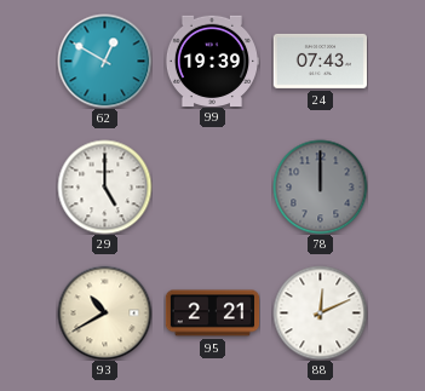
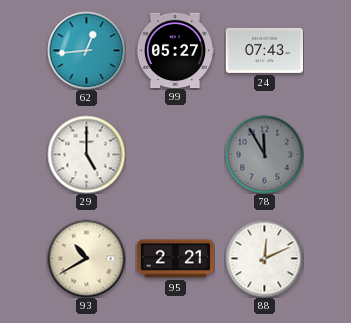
62: 12:50 -> 12:44 (86, 50)
99: 19:39 -> 05:27 (175, 50)
78: 12:00 -> 11:55 (264, 154)
